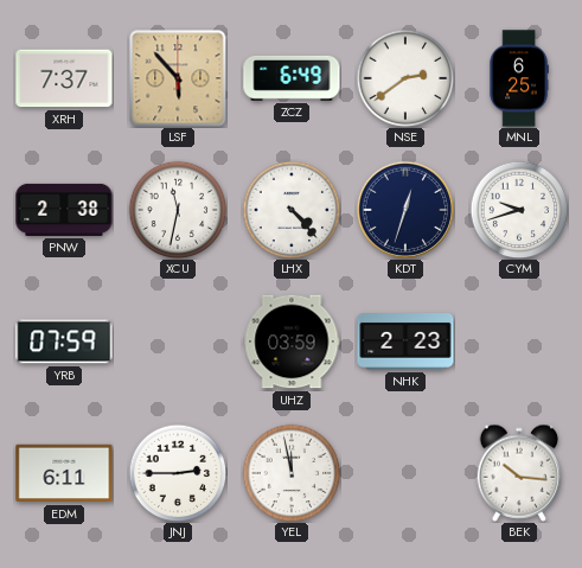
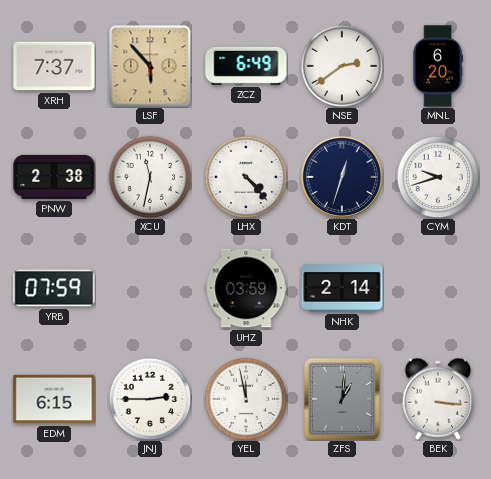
MNL: 6:25 -> 6:20 (438, 66)
NHK: 2:23 -> 2:14 (342, 289)
EDM: 6:11 -> 6:15 (54, 399)
ZFS: none -> 1:01 (342, 399)
BEK: 10:16 -> 3:16 (438, 399)
